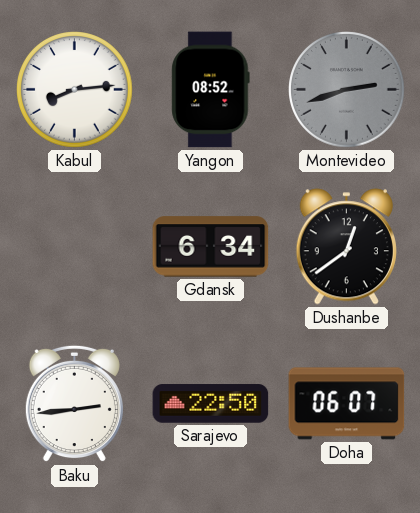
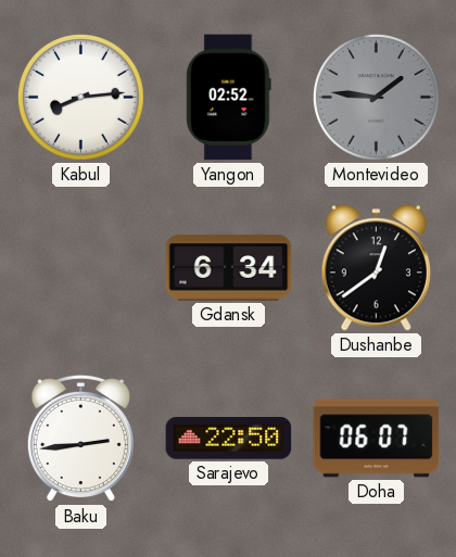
Yangon: 08:52 -> 02:52 (229, 98)
Montevideo: 2:42 -> 1:46 (377, 98)
